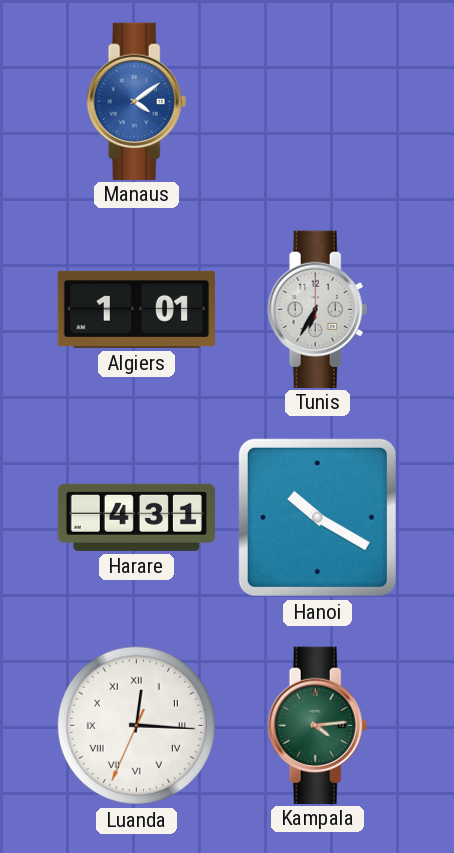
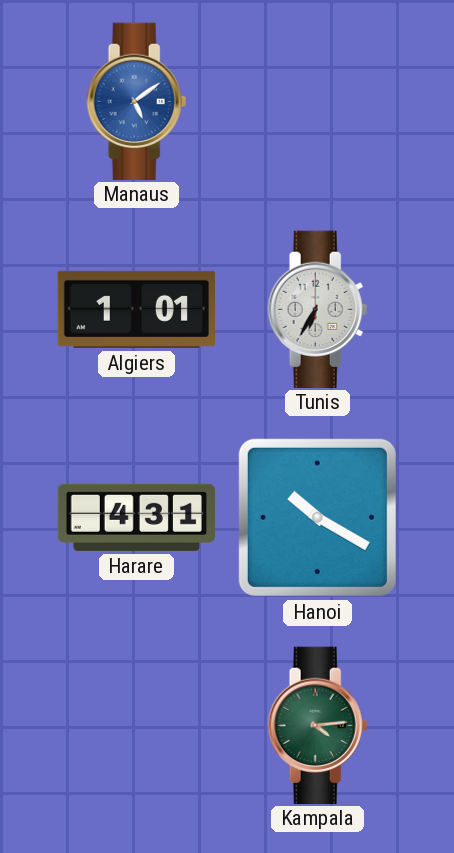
Manaus: 4:09 -> 5:09 (137, 101)
Luanda: 12:15 -> none (136, 725)
